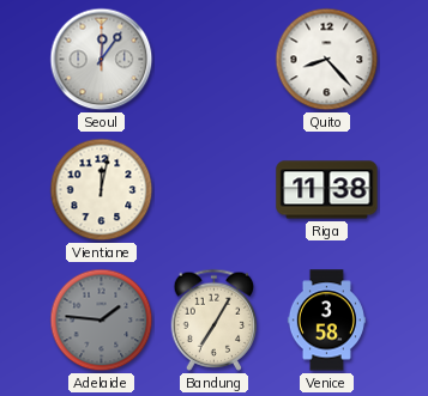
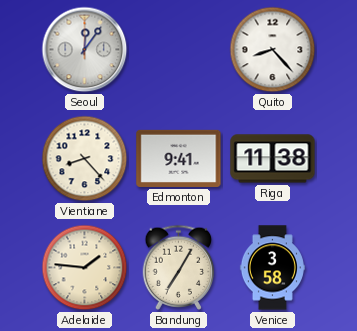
Vientiane: 12:02 -> 8:23 (85, 159)
Edmonton: none -> 9:41 (179, 158)
Adelaide dial: grey -> cream (85, 268)
